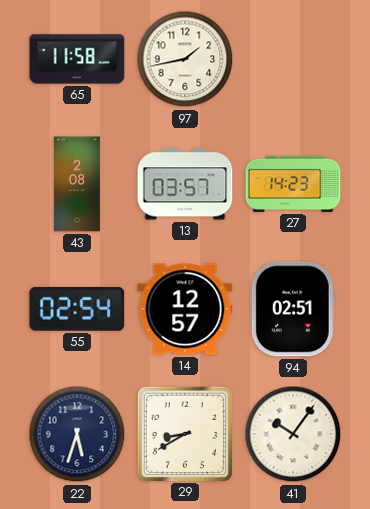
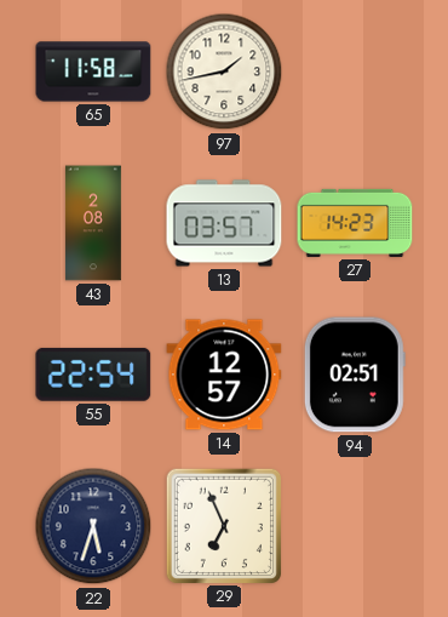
55: 02:54 -> 22:54 (93, 375)
29: 8:40 -> 6:56 (223, 525)
41: 10:06 -> none (293, 434)
